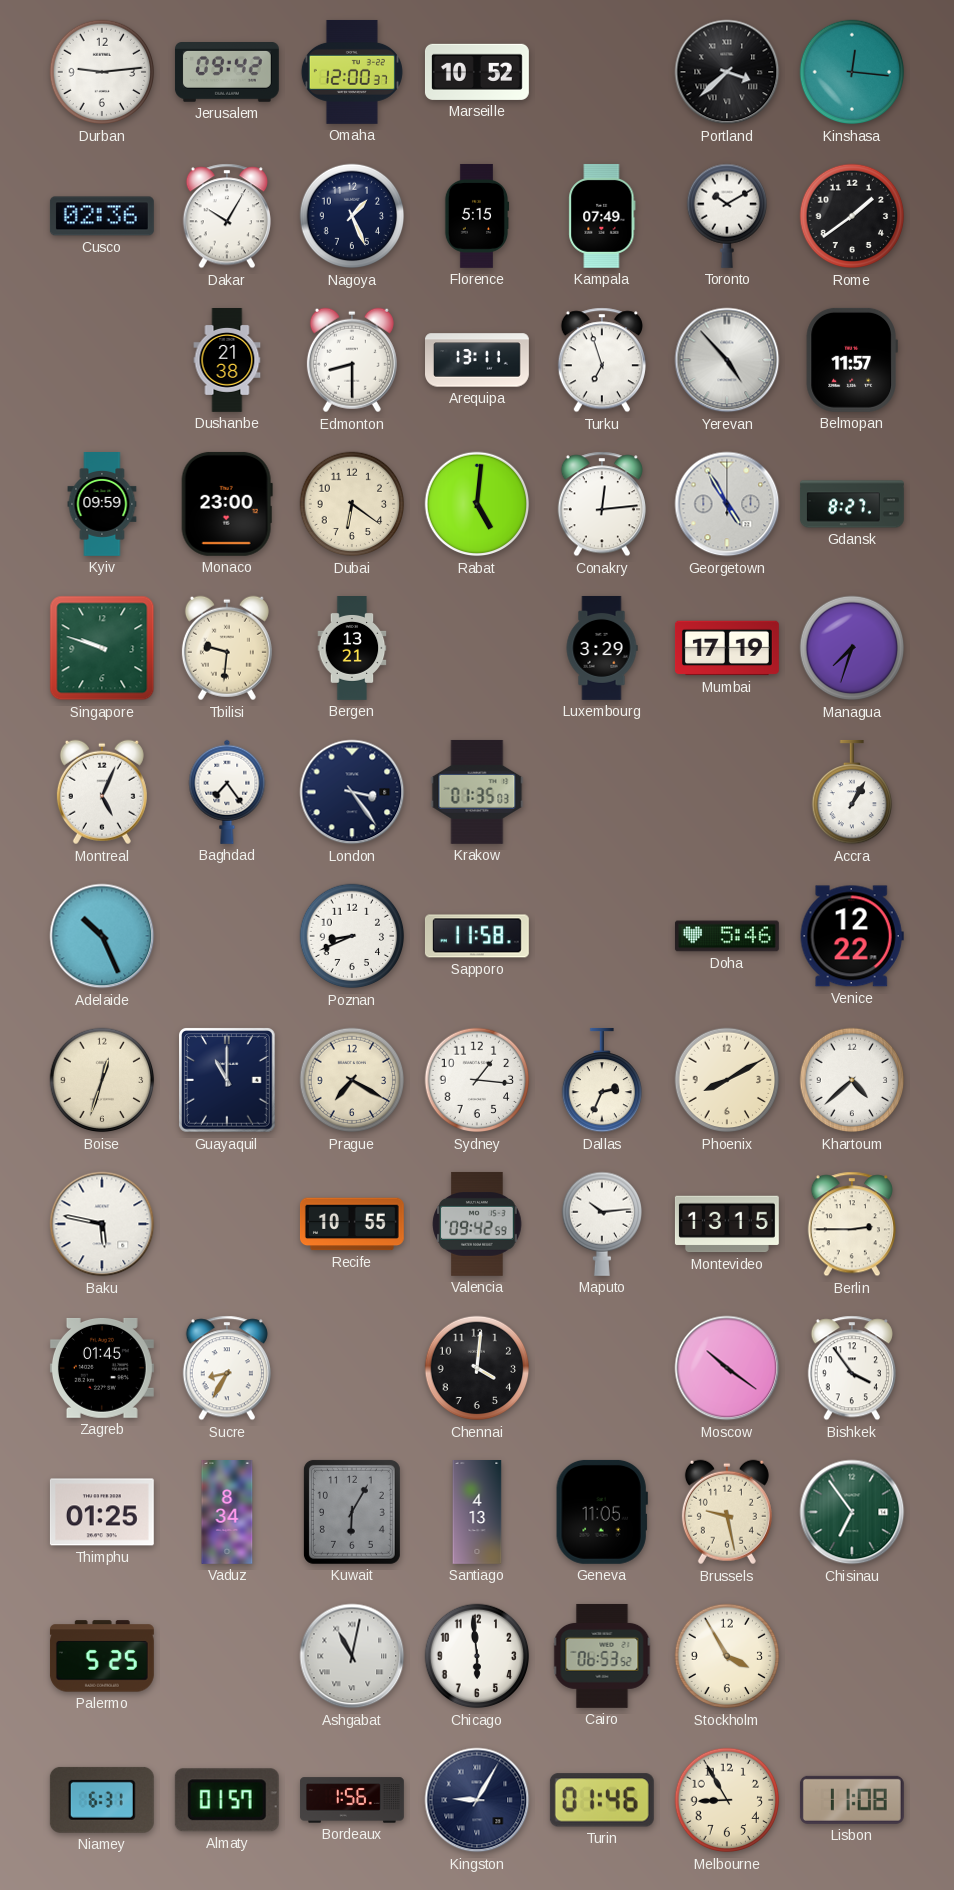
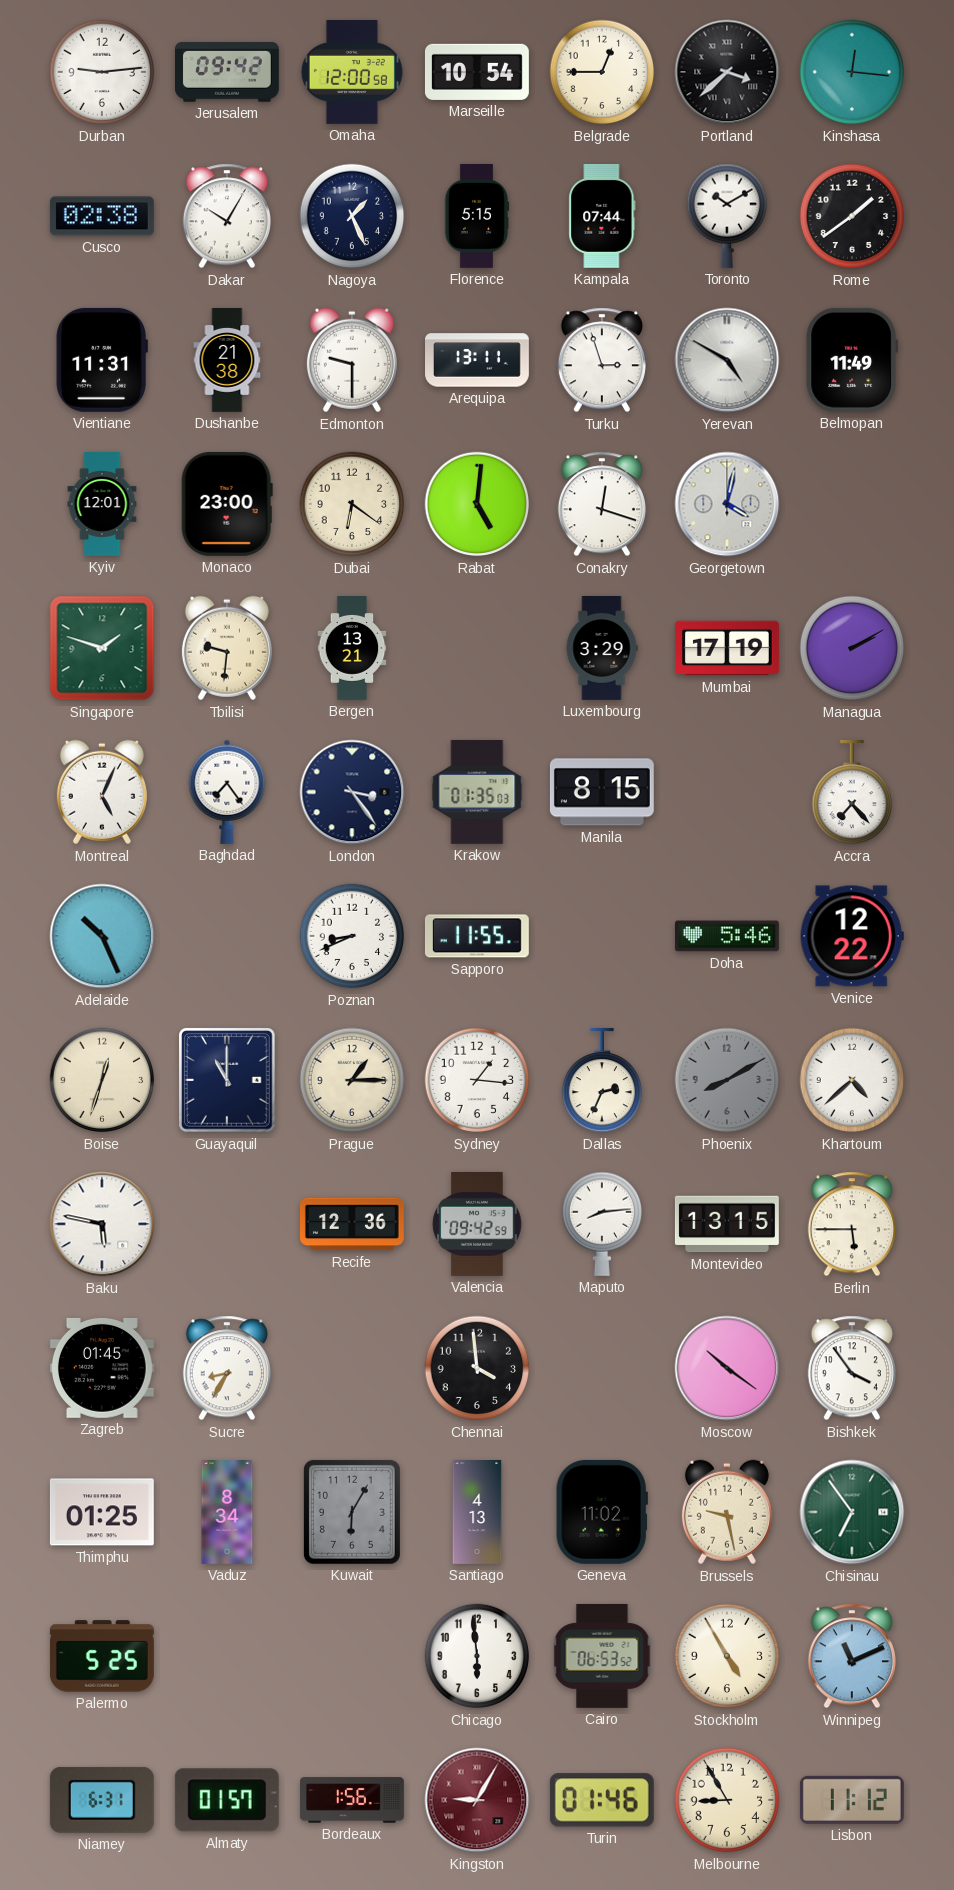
Omaha: 12:00:37 -> 12:00:58 (352, 72)
Marseille: 10:52 -> 10:54 (477, 72)
Belgrade: none -> 12:45 (602, 72)
Cusco: 02:36 -> 02:38 (102, 216)
Kampala: 07:49 -> 07:44 (602, 216)
Vientiane: none -> 11:31 (102, 360)
Edmonton: 8:30 -> 9:30 (352, 360)
Turku: 6:57 -> 2:57 (602, 360)
Yerevan: 4:53 -> 4:50 (727, 360)
Belmopan: 11:57 -> 11:49 (852, 360)
Kyiv: 09:59 -> 12:01 (102, 505)
Conakry: 12:14 -> 12:18 (602, 504)
Georgetown: 4:55 -> 4:02 (727, 504)
Gdansk: 8:27 -> none (852, 504)
Singapore: 9:48 -> 1:48 (102, 648)
Managua: 7:33 -> 2:10 (852, 648)
Manila: none -> 8:15 (602, 792)
Accra: 1:05 -> 7:23 (851, 792)
Sapporo: 11:58 -> 11:55 (477, 936)
Prague: 7:20 -> 1:15 (352, 1080)
Phoenix dial: cream -> grey (727, 1080)
Recife: 10:55 -> 12:36 (352, 1224)
Maputo: 10:14 -> 8:14 (601, 1224)
Berlin: 2:45 -> 5:45 (852, 1224)
Chennai: 4:01 -> 3:59 (477, 1368)
Geneva: 11:05 -> 11:02 (602, 1512)
Ashgabat: 11:02 -> none (352, 1656)
Stockholm: 3:55 -> 4:55 (727, 1656)
Winnipeg: none -> 11:11 (852, 1656)
Kingston dial: navy -> burgundy (477, 1800)
Lisbon: 11:08 -> 11:12 (852, 1800)
